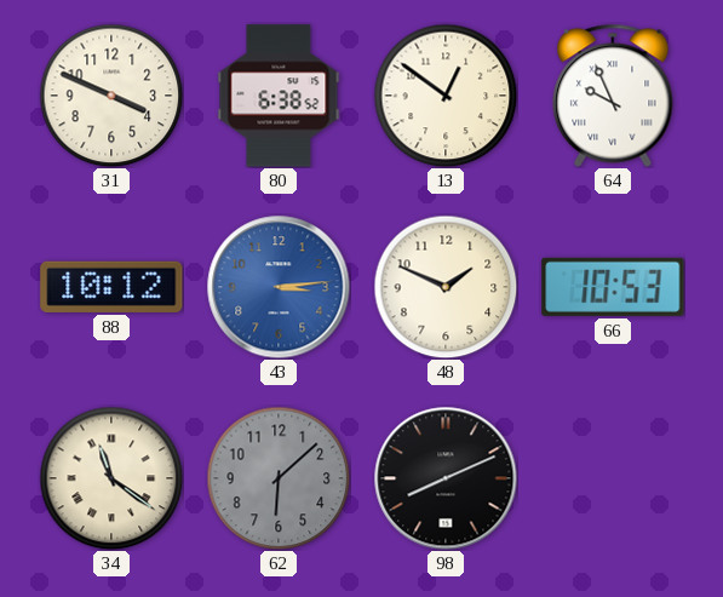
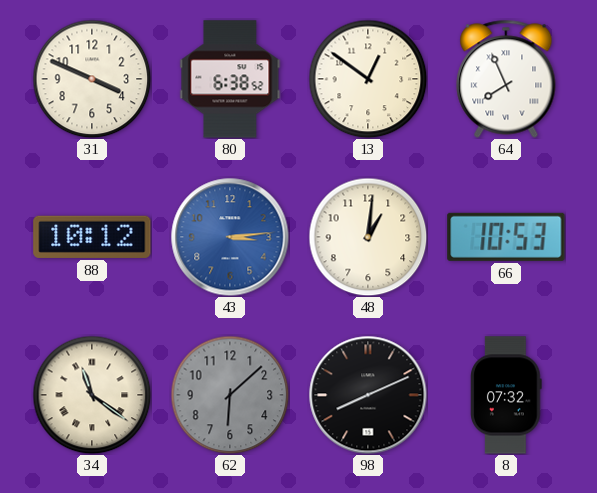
64: 9:56 -> 7:56 (506, 79)
48: 1:49 -> 1:01 (368, 237)
8: none -> 07:32 (506, 395)
